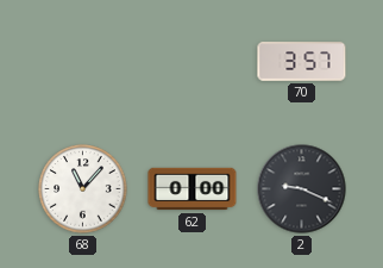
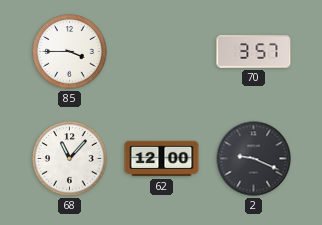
85: none -> 3:45 (70, 52)
62: 0:00 -> 12:00 (162, 159)
